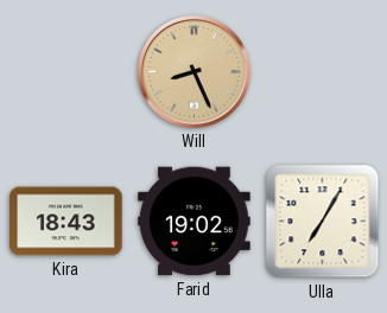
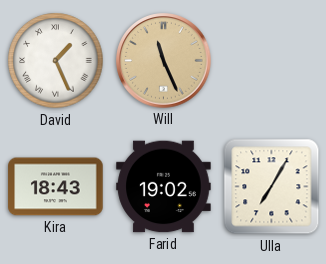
David: none -> 1:26 (56, 61)
Will: 8:26 -> 11:26 (164, 61)
